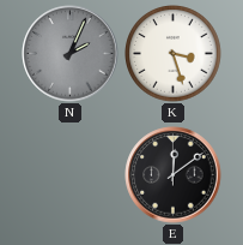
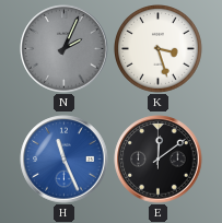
H: none -> 11:26 (65, 160)
